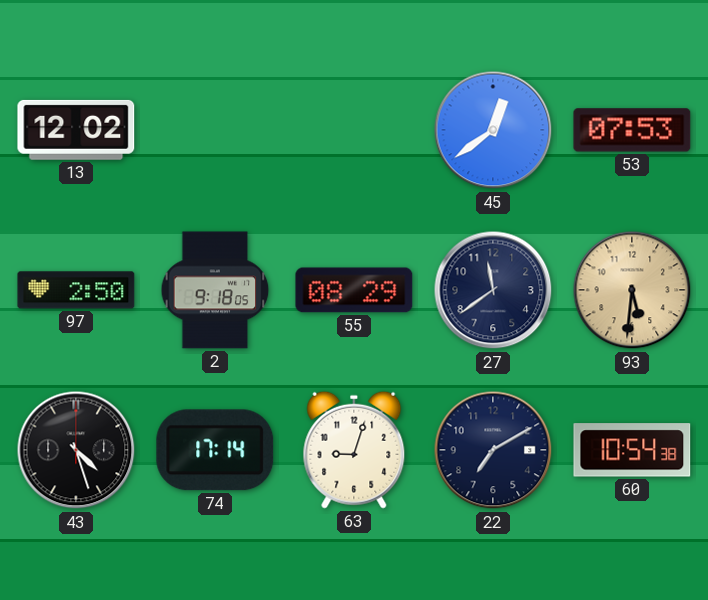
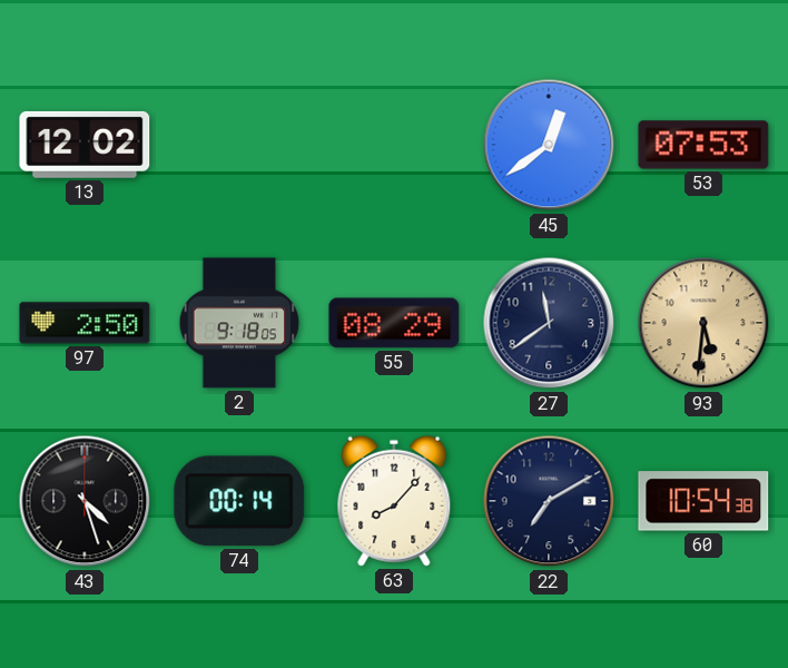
74: 17:14 -> 00:14 (239, 501)
63: 9:03 -> 8:07 (394, 501)
